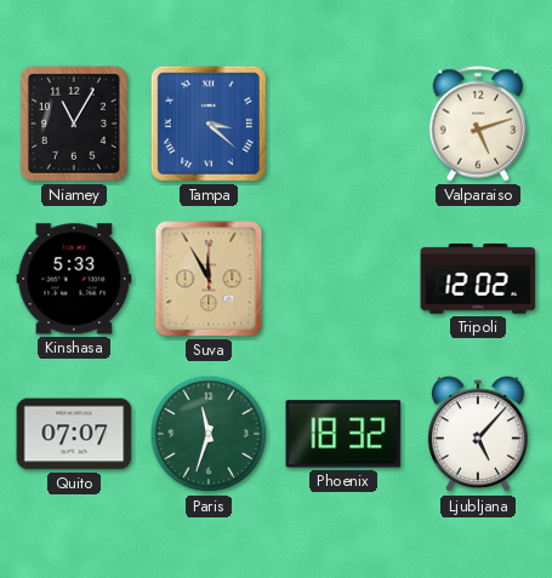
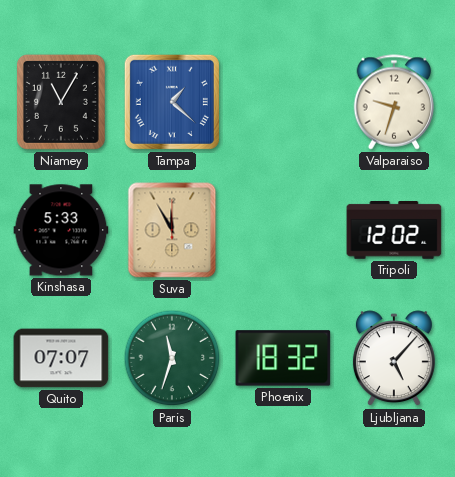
Tampa: 3:22 -> 1:22 (172, 102)
Valparaiso: 5:12 -> 9:33 (394, 102)
